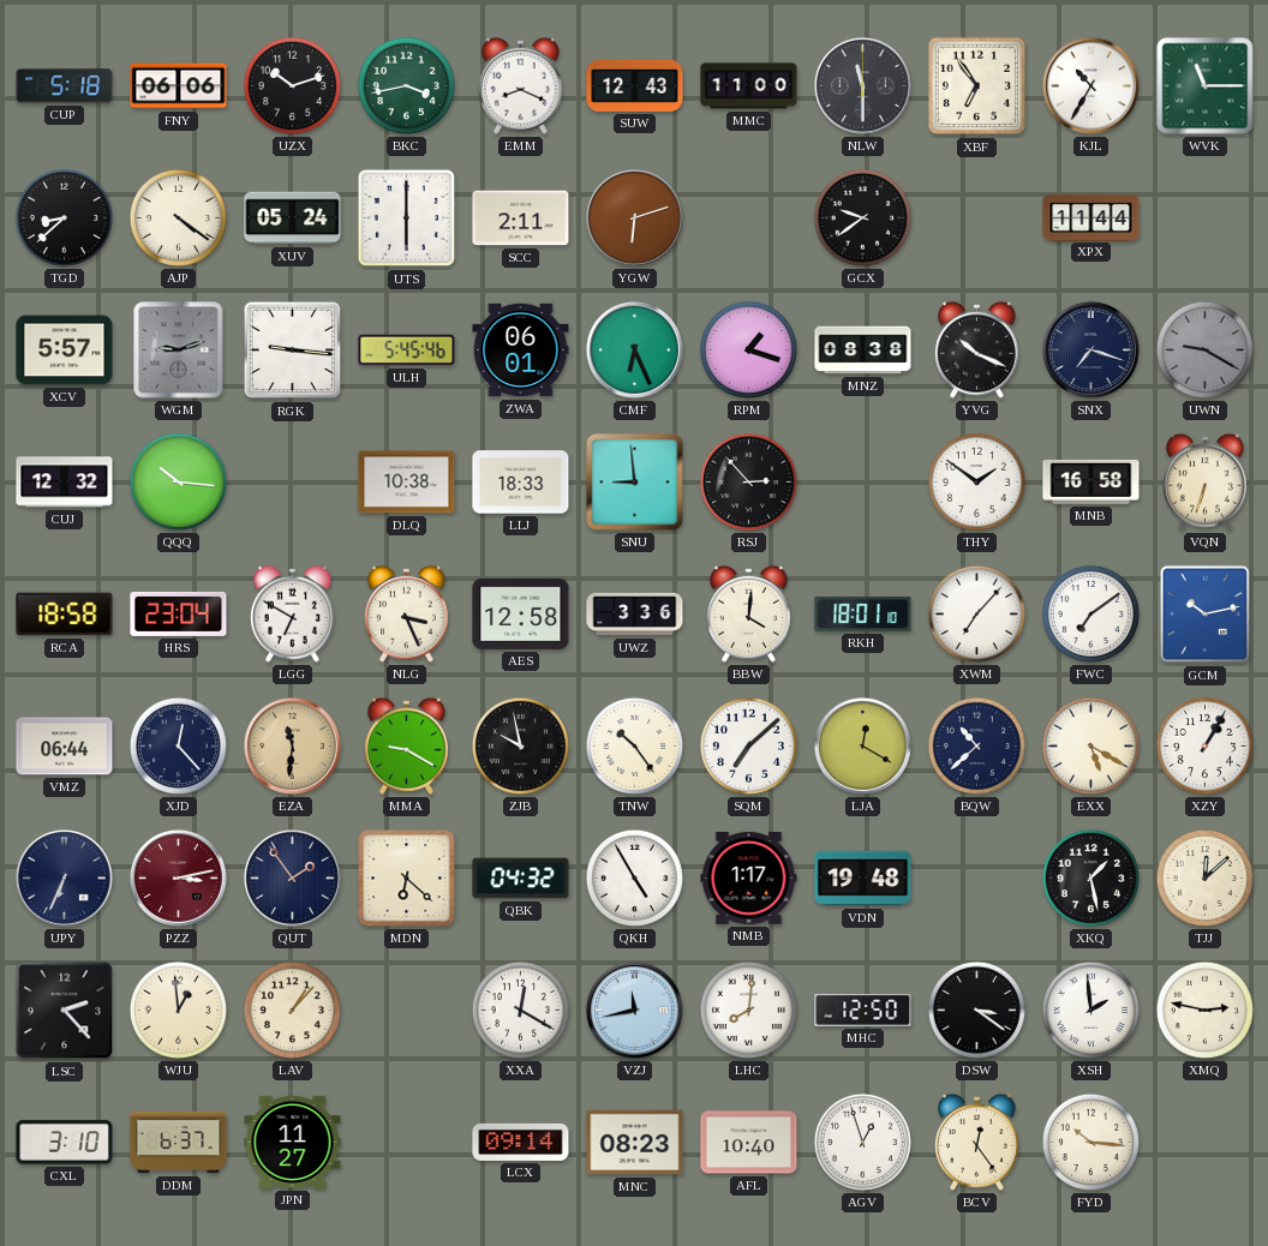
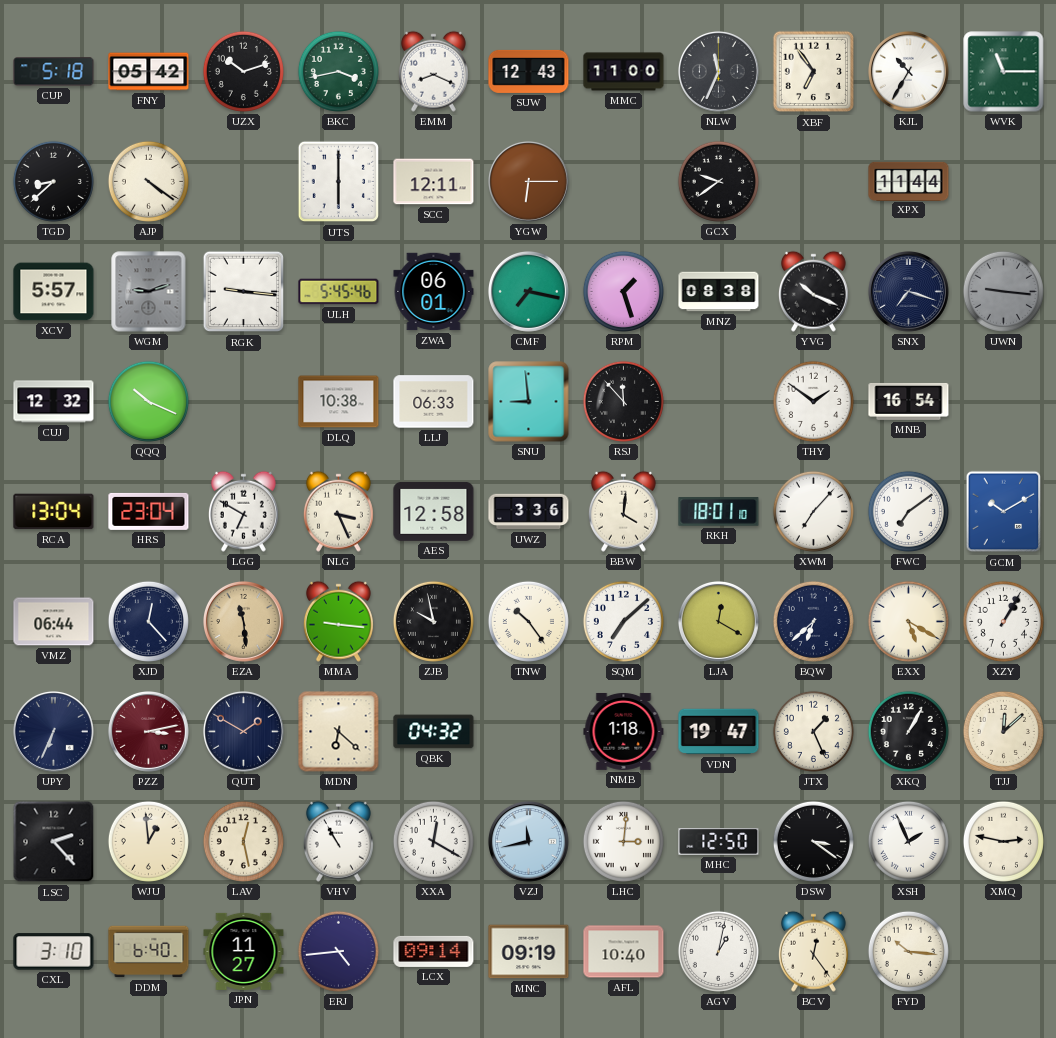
FNY: 06:06 -> 05:42 (149, 72)
NLW: 11:30 -> 11:34 (718, 71)
XUV: 05:24 -> none (293, 218)
SCC: 2:11 -> 12:11 (434, 182)
YGW: 6:12 -> 6:15 (528, 181)
CMF: 6:26 -> 7:17 (528, 291)
RPM: 1:18 -> 1:27 (623, 291)
UWN: 9:20 -> 9:16 (1003, 291)
QQQ: 10:16 -> 10:19 (148, 401)
LLJ: 18:33 -> 06:33 (434, 402)
RSJ: 2:53 -> 11:53 (623, 401)
MNB: 16:58 -> 16:54 (909, 401)
VQN: 6:33 -> none (1204, 481)
RCA: 18:58 -> 13:04 (54, 512)
GCM: 10:13 -> 10:10 (1004, 512)
EZA: 11:31 -> 11:29 (243, 621)
MMA: 9:20 -> 9:16 (338, 621)
BQW: 10:38 -> 6:38 (813, 621)
QUT: 1:54 -> 1:50 (243, 731)
QKH: 4:55 -> none (634, 877)
NMB: 1:17 -> 1:18 (624, 731)
VDN: 19:48 -> 19:47 (719, 732)
JTX: none -> 1:26 (813, 731)
XKQ: 1:28 -> 1:05 (908, 731)
LAV: 1:07 -> 12:28 (243, 841)
VHV: none -> 10:55 (338, 841)
LHC: 8:01 -> 3:01 (623, 841)
XSH: 1:59 -> 1:56 (908, 841)
DDM: 6:37 -> 6:40 (149, 952)
ERJ: none -> 4:44 (338, 951)
MNC: 08:23 -> 09:19 (529, 952)
AGV: 12:57 -> 1:02 (718, 951)
